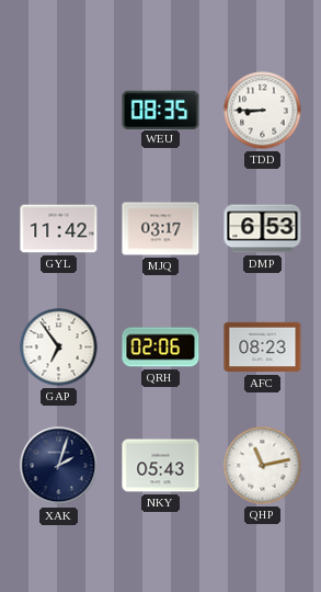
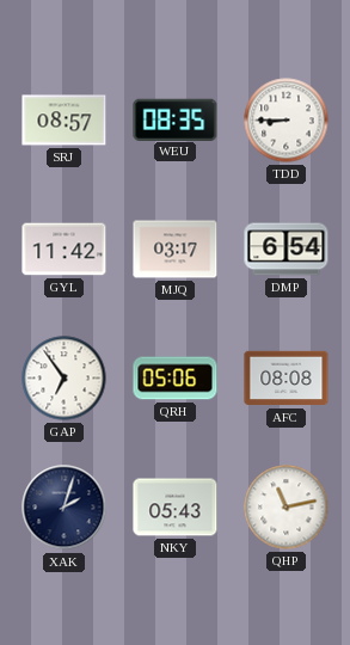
SRJ: none -> 08:57 (65, 121)
DMP: 6:53 -> 6:54 (287, 250)
QRH: 02:06 -> 05:06 (176, 379)
AFC: 08:23 -> 08:08 (287, 379)
